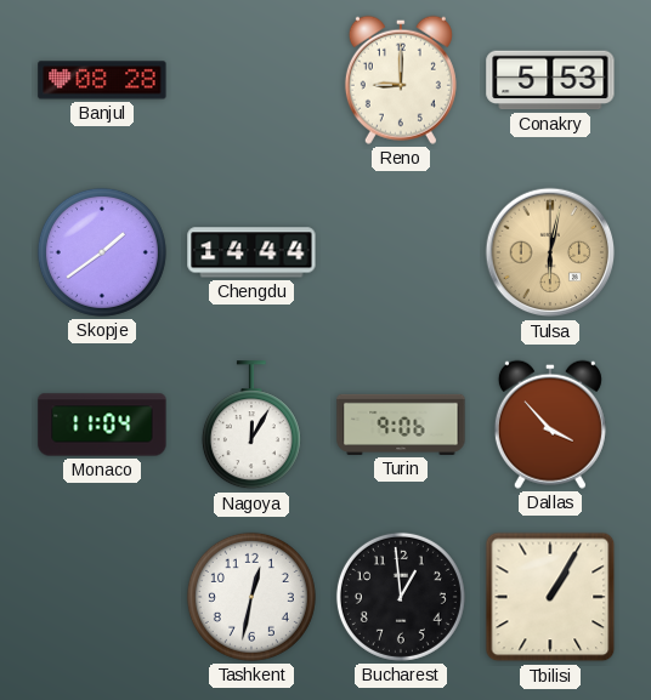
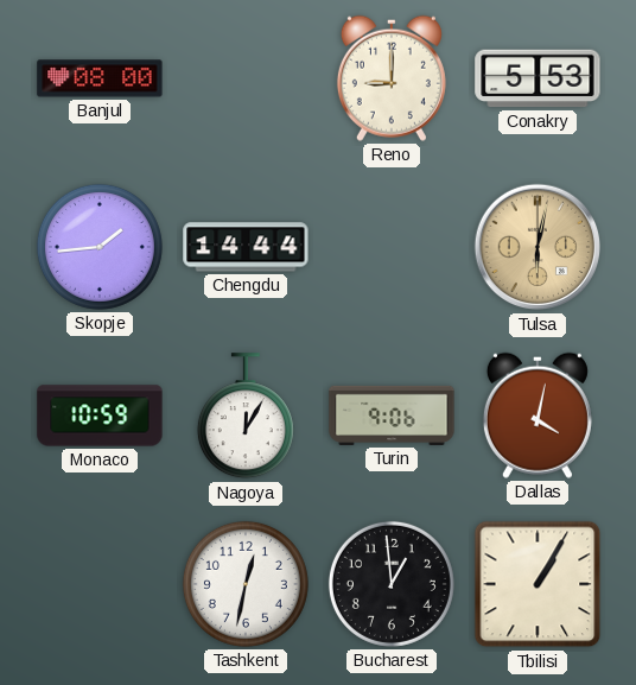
Banjul: 08:28 -> 08:00 (100, 78)
Skopje: 1:39 -> 1:44 (100, 247)
Monaco: 11:04 -> 10:59 (100, 416)
Dallas: 3:53 -> 4:02 (538, 416)
